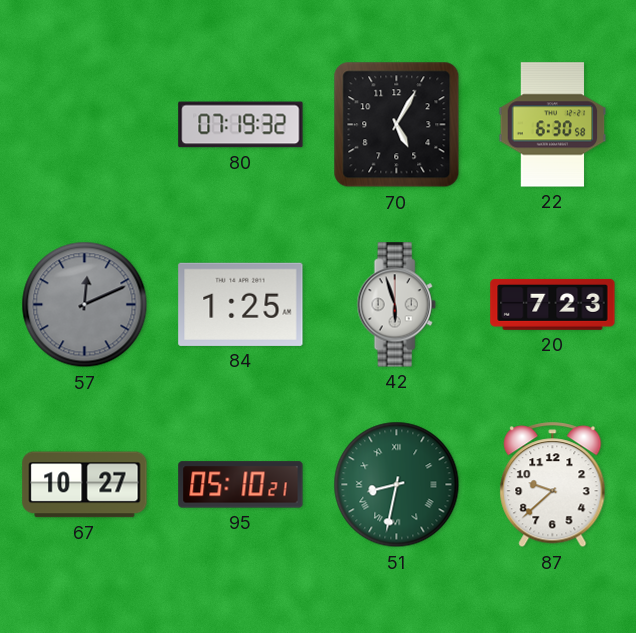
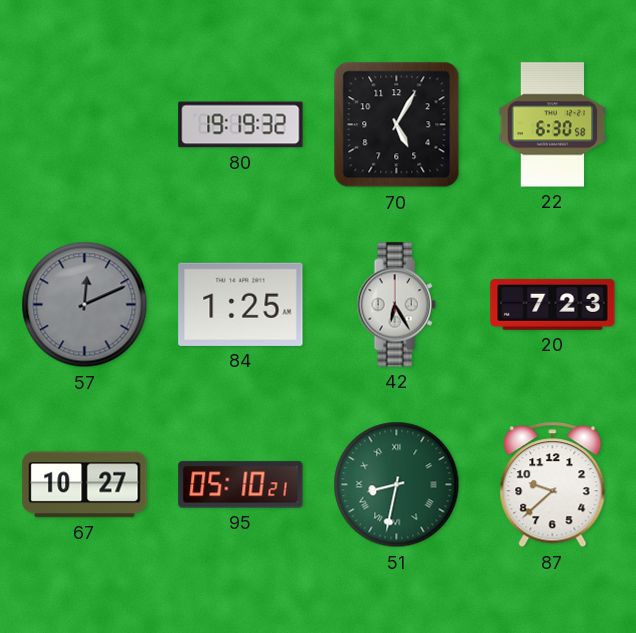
80: 07:19 -> 19:19 (241, 125)
42: 5:57 -> 6:25 (396, 305)
